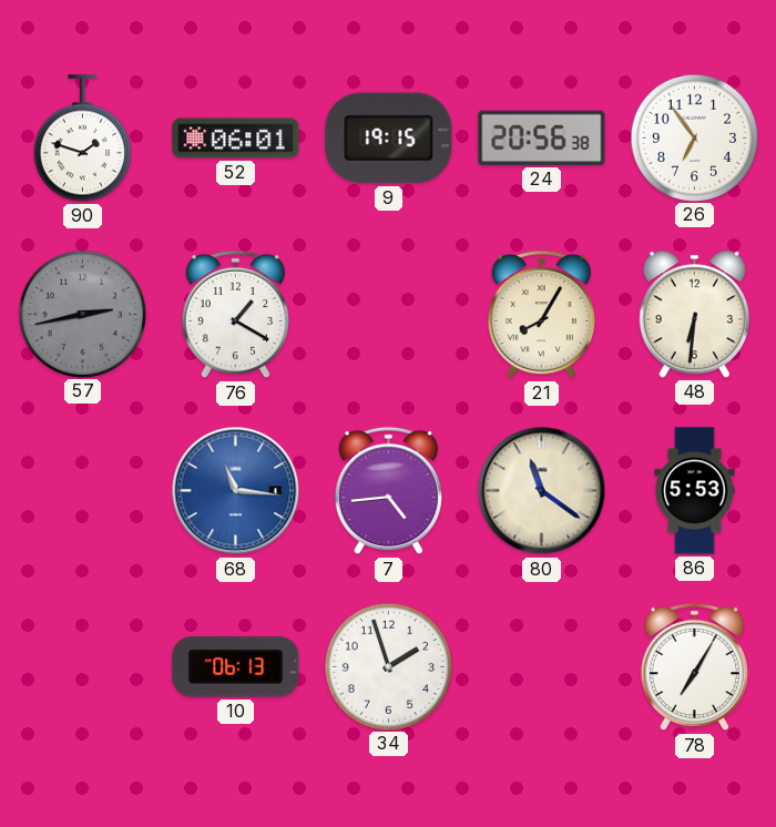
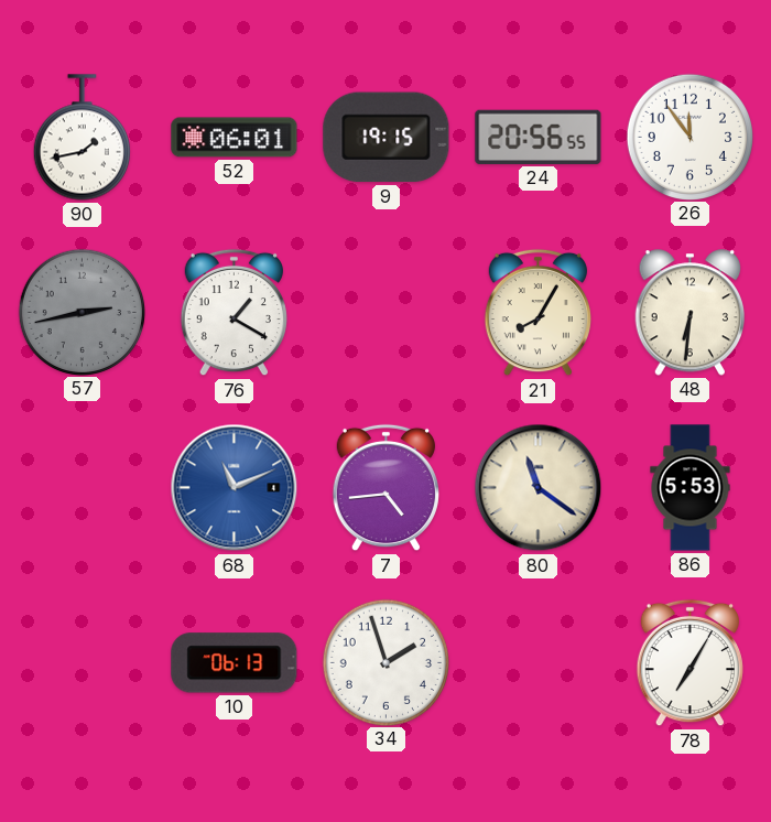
90: 1:48 -> 1:43 (82, 138)
24: 20:56:38 -> 20:56:55 (539, 137)
26: 6:54 -> 11:54 (689, 137)
68: 11:16 -> 11:11 (235, 488)
